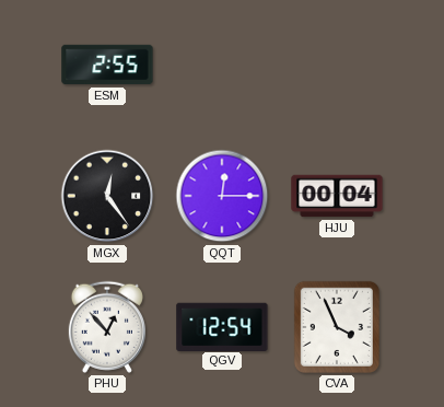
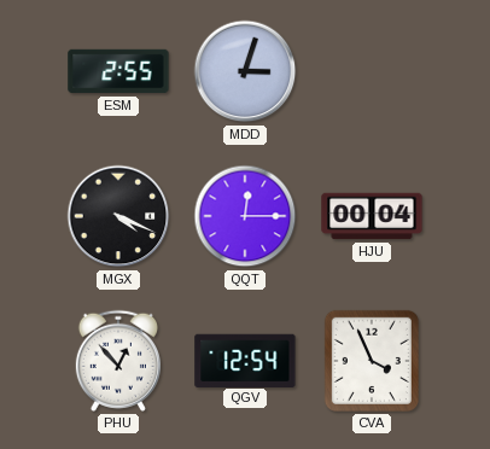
MDD: none -> 3:03 (245, 71)
MGX: 12:24 -> 4:19 (118, 216)
